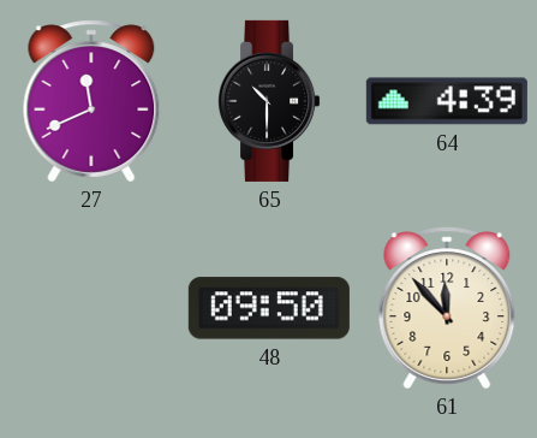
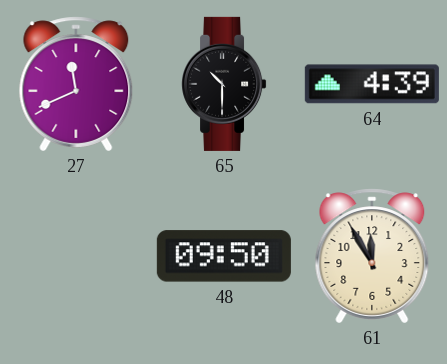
61: 11:53 -> 11:55 (372, 256)
